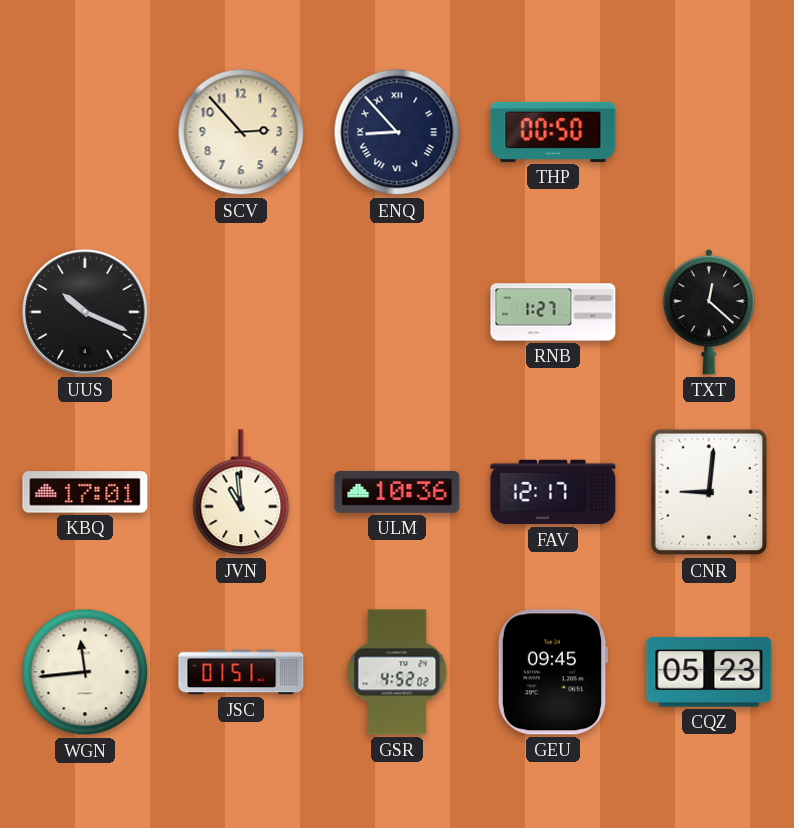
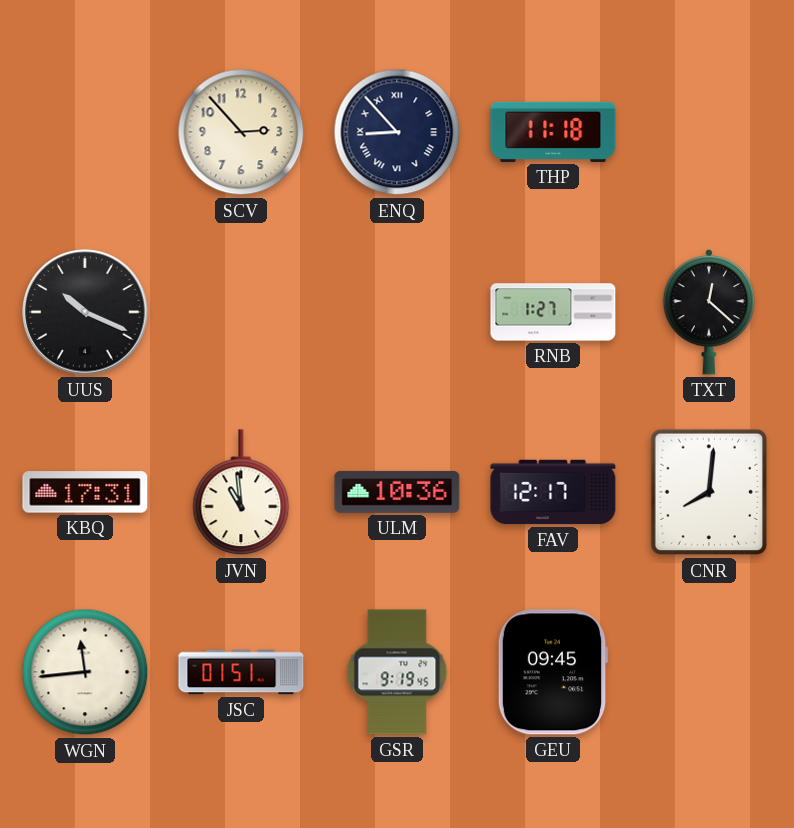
THP: 00:50 -> 11:18 (553, 132)
KBQ: 17:01 -> 17:31 (85, 492)
CNR: 9:01 -> 8:01 (709, 492)
GSR: 4:52 -> 9:19 (397, 672)
CQZ: 05:23 -> none (709, 672)
